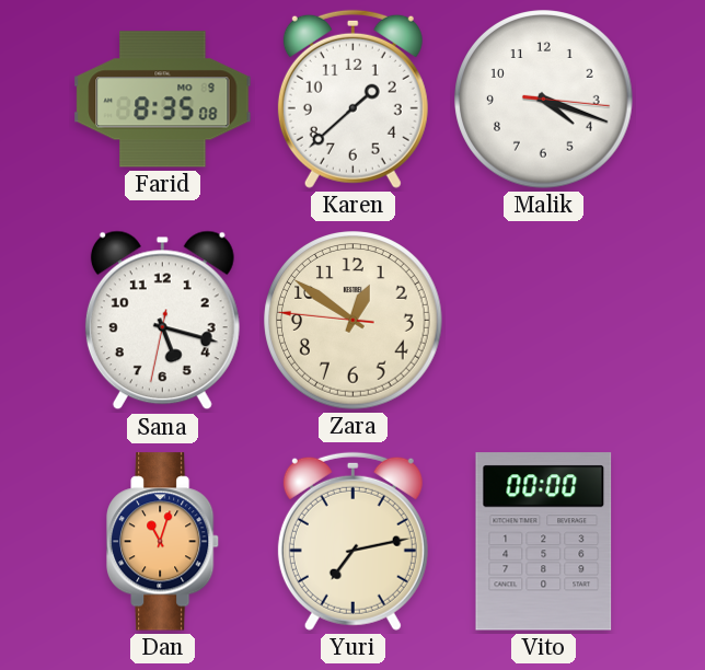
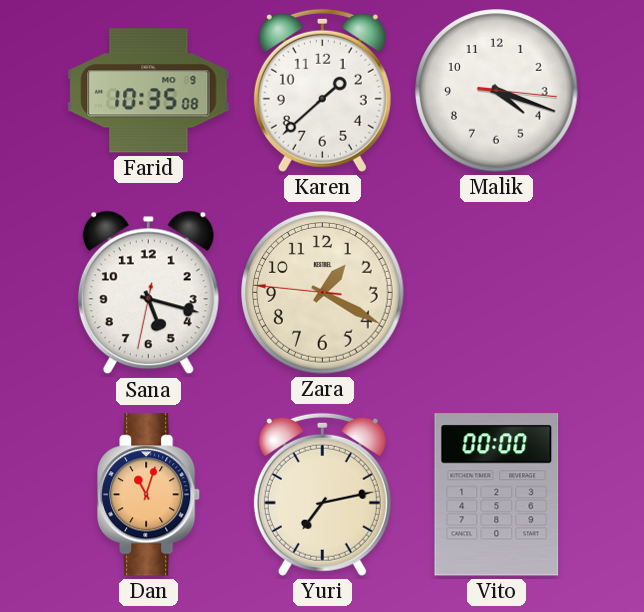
Farid: 8:35 -> 10:35 (149, 91)
Zara: 12:50 -> 1:19 (323, 293)
